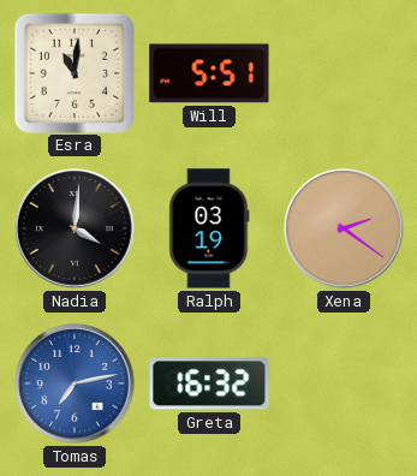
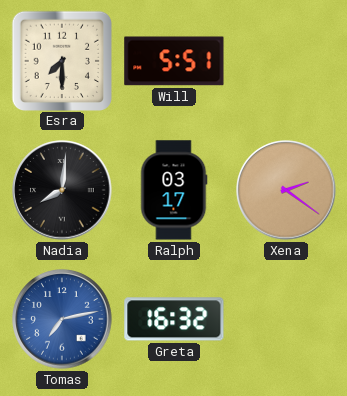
Esra: 11:01 -> 7:30 (61, 60)
Nadia: 4:01 -> 8:01 (62, 190)
Ralph: 03:19 -> 03:17 (174, 190)
